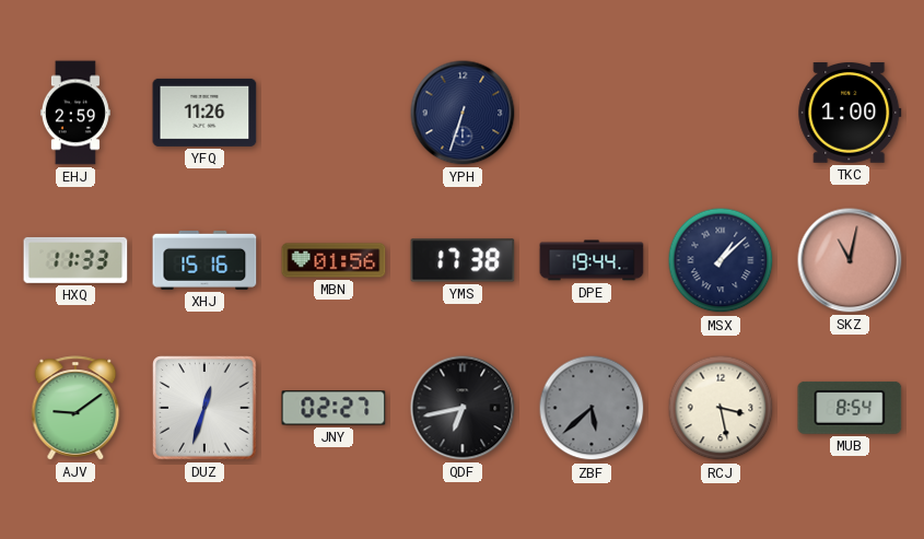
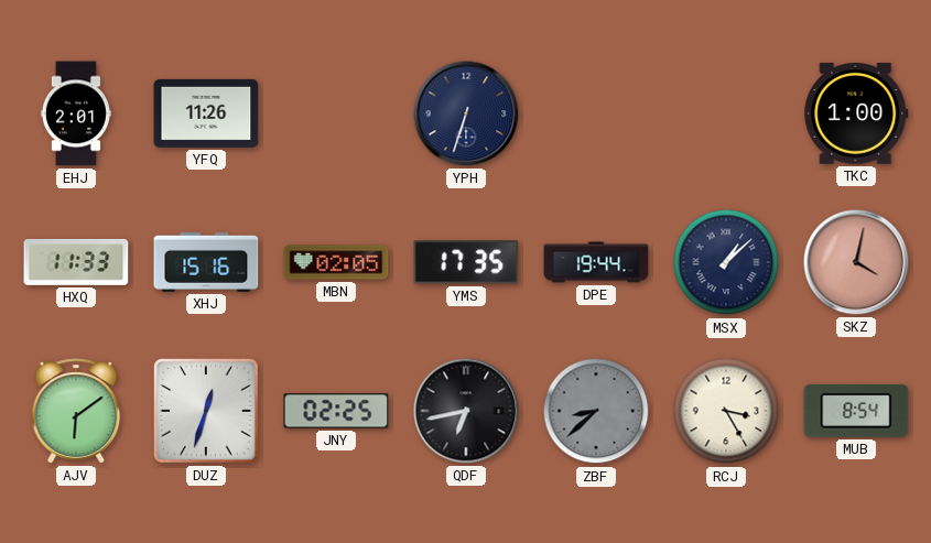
EHJ: 2:59 -> 2:01 (76, 113)
MBN: 01:56 -> 02:05 (336, 262)
YMS: 17:38 -> 17:35 (466, 262)
SKZ: 11:02 -> 4:02 (856, 262)
AJV: 9:09 -> 6:09 (76, 411)
JNY: 02:27 -> 02:25 (336, 411)
ZBF: 5:38 -> 8:38 (596, 411)
RCJ: 3:28 -> 3:25 (726, 411)
